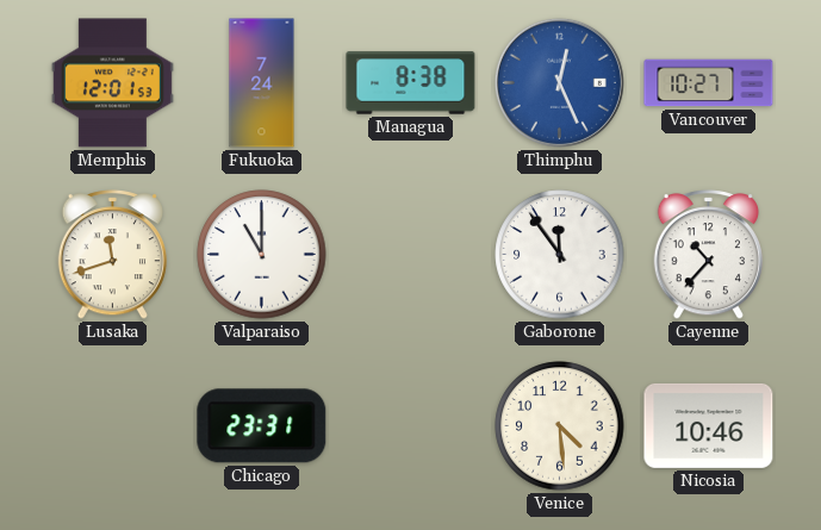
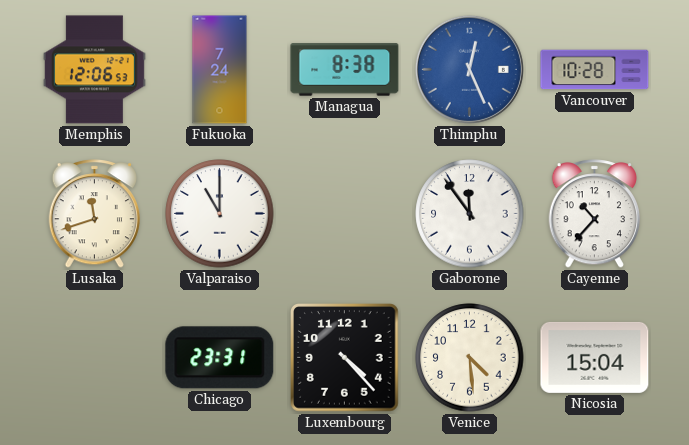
Memphis: 12:01 -> 12:06 (94, 70)
Vancouver: 10:27 -> 10:28 (595, 70)
Luxembourg: none -> 4:23 (345, 358)
Nicosia: 10:46 -> 15:04 (595, 357)
